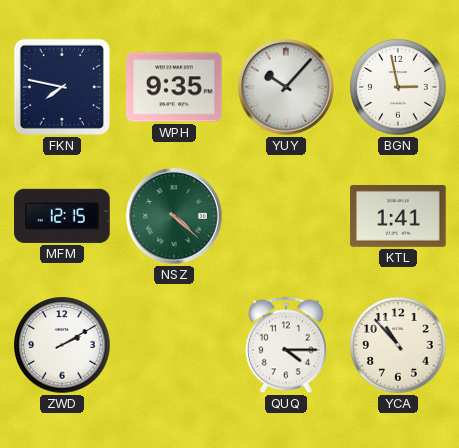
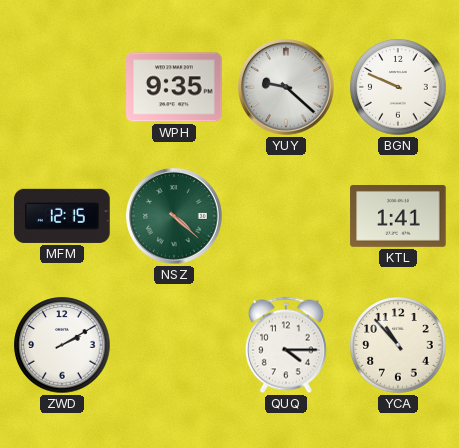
FKN: 7:47 -> none (62, 87)
YUY: 10:07 -> 9:22 (287, 88)
BGN: 2:58 -> 9:49 (398, 87)
